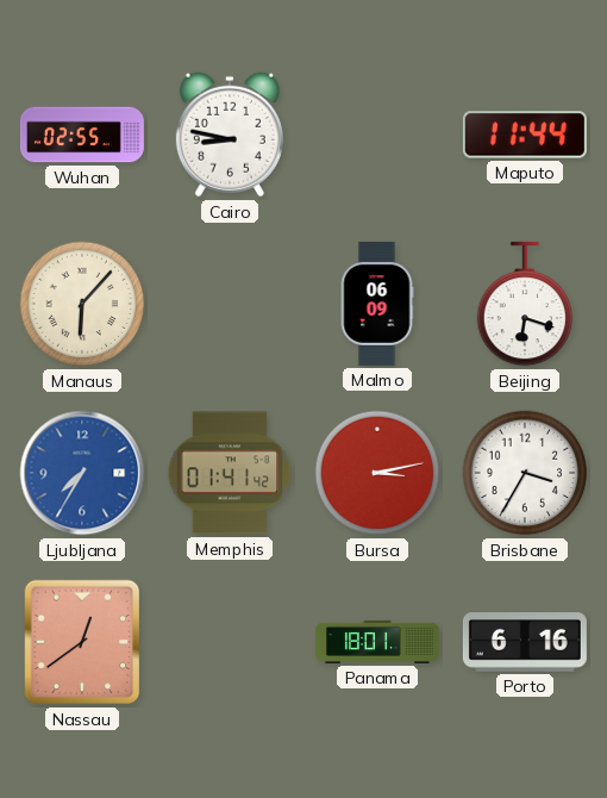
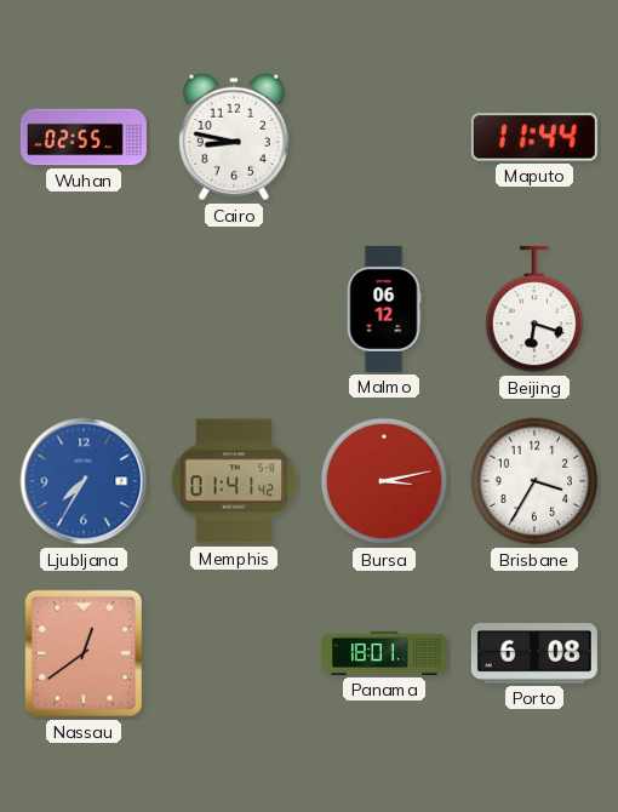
Manaus: 6:07 -> none (82, 304)
Malmo: 06:09 -> 06:12 (384, 309)
Porto: 6:16 -> 6:08 (534, 654)
